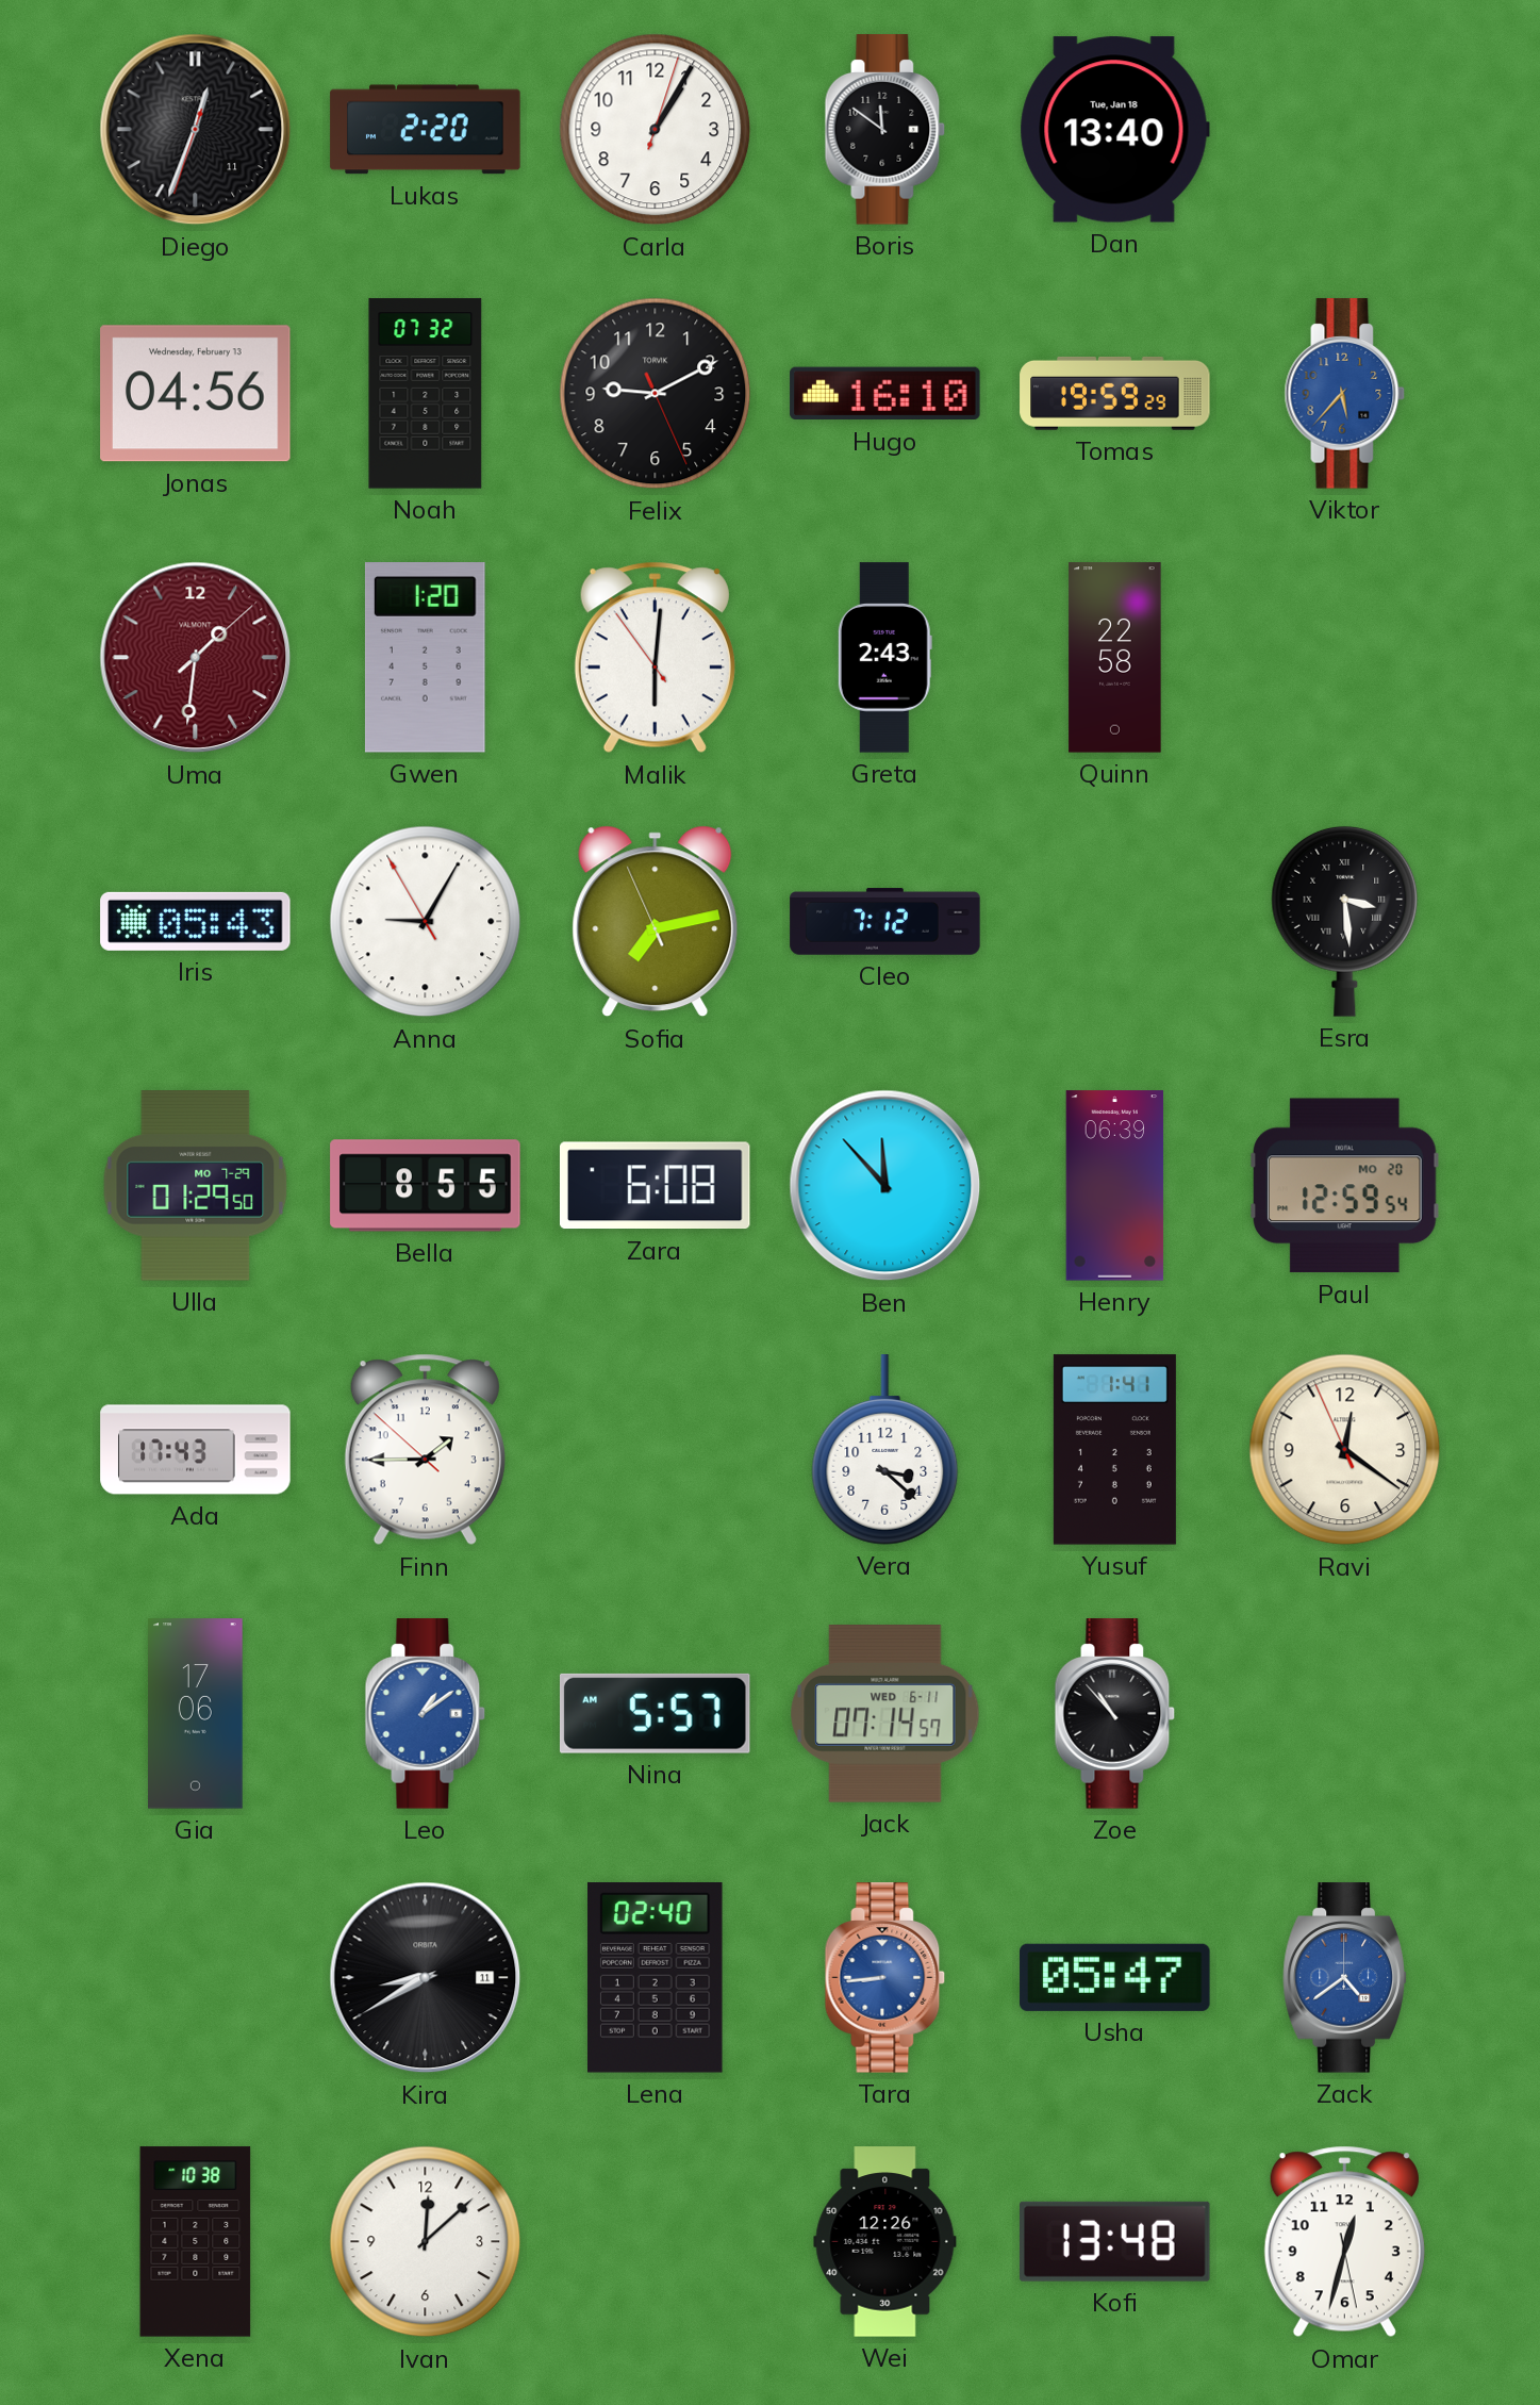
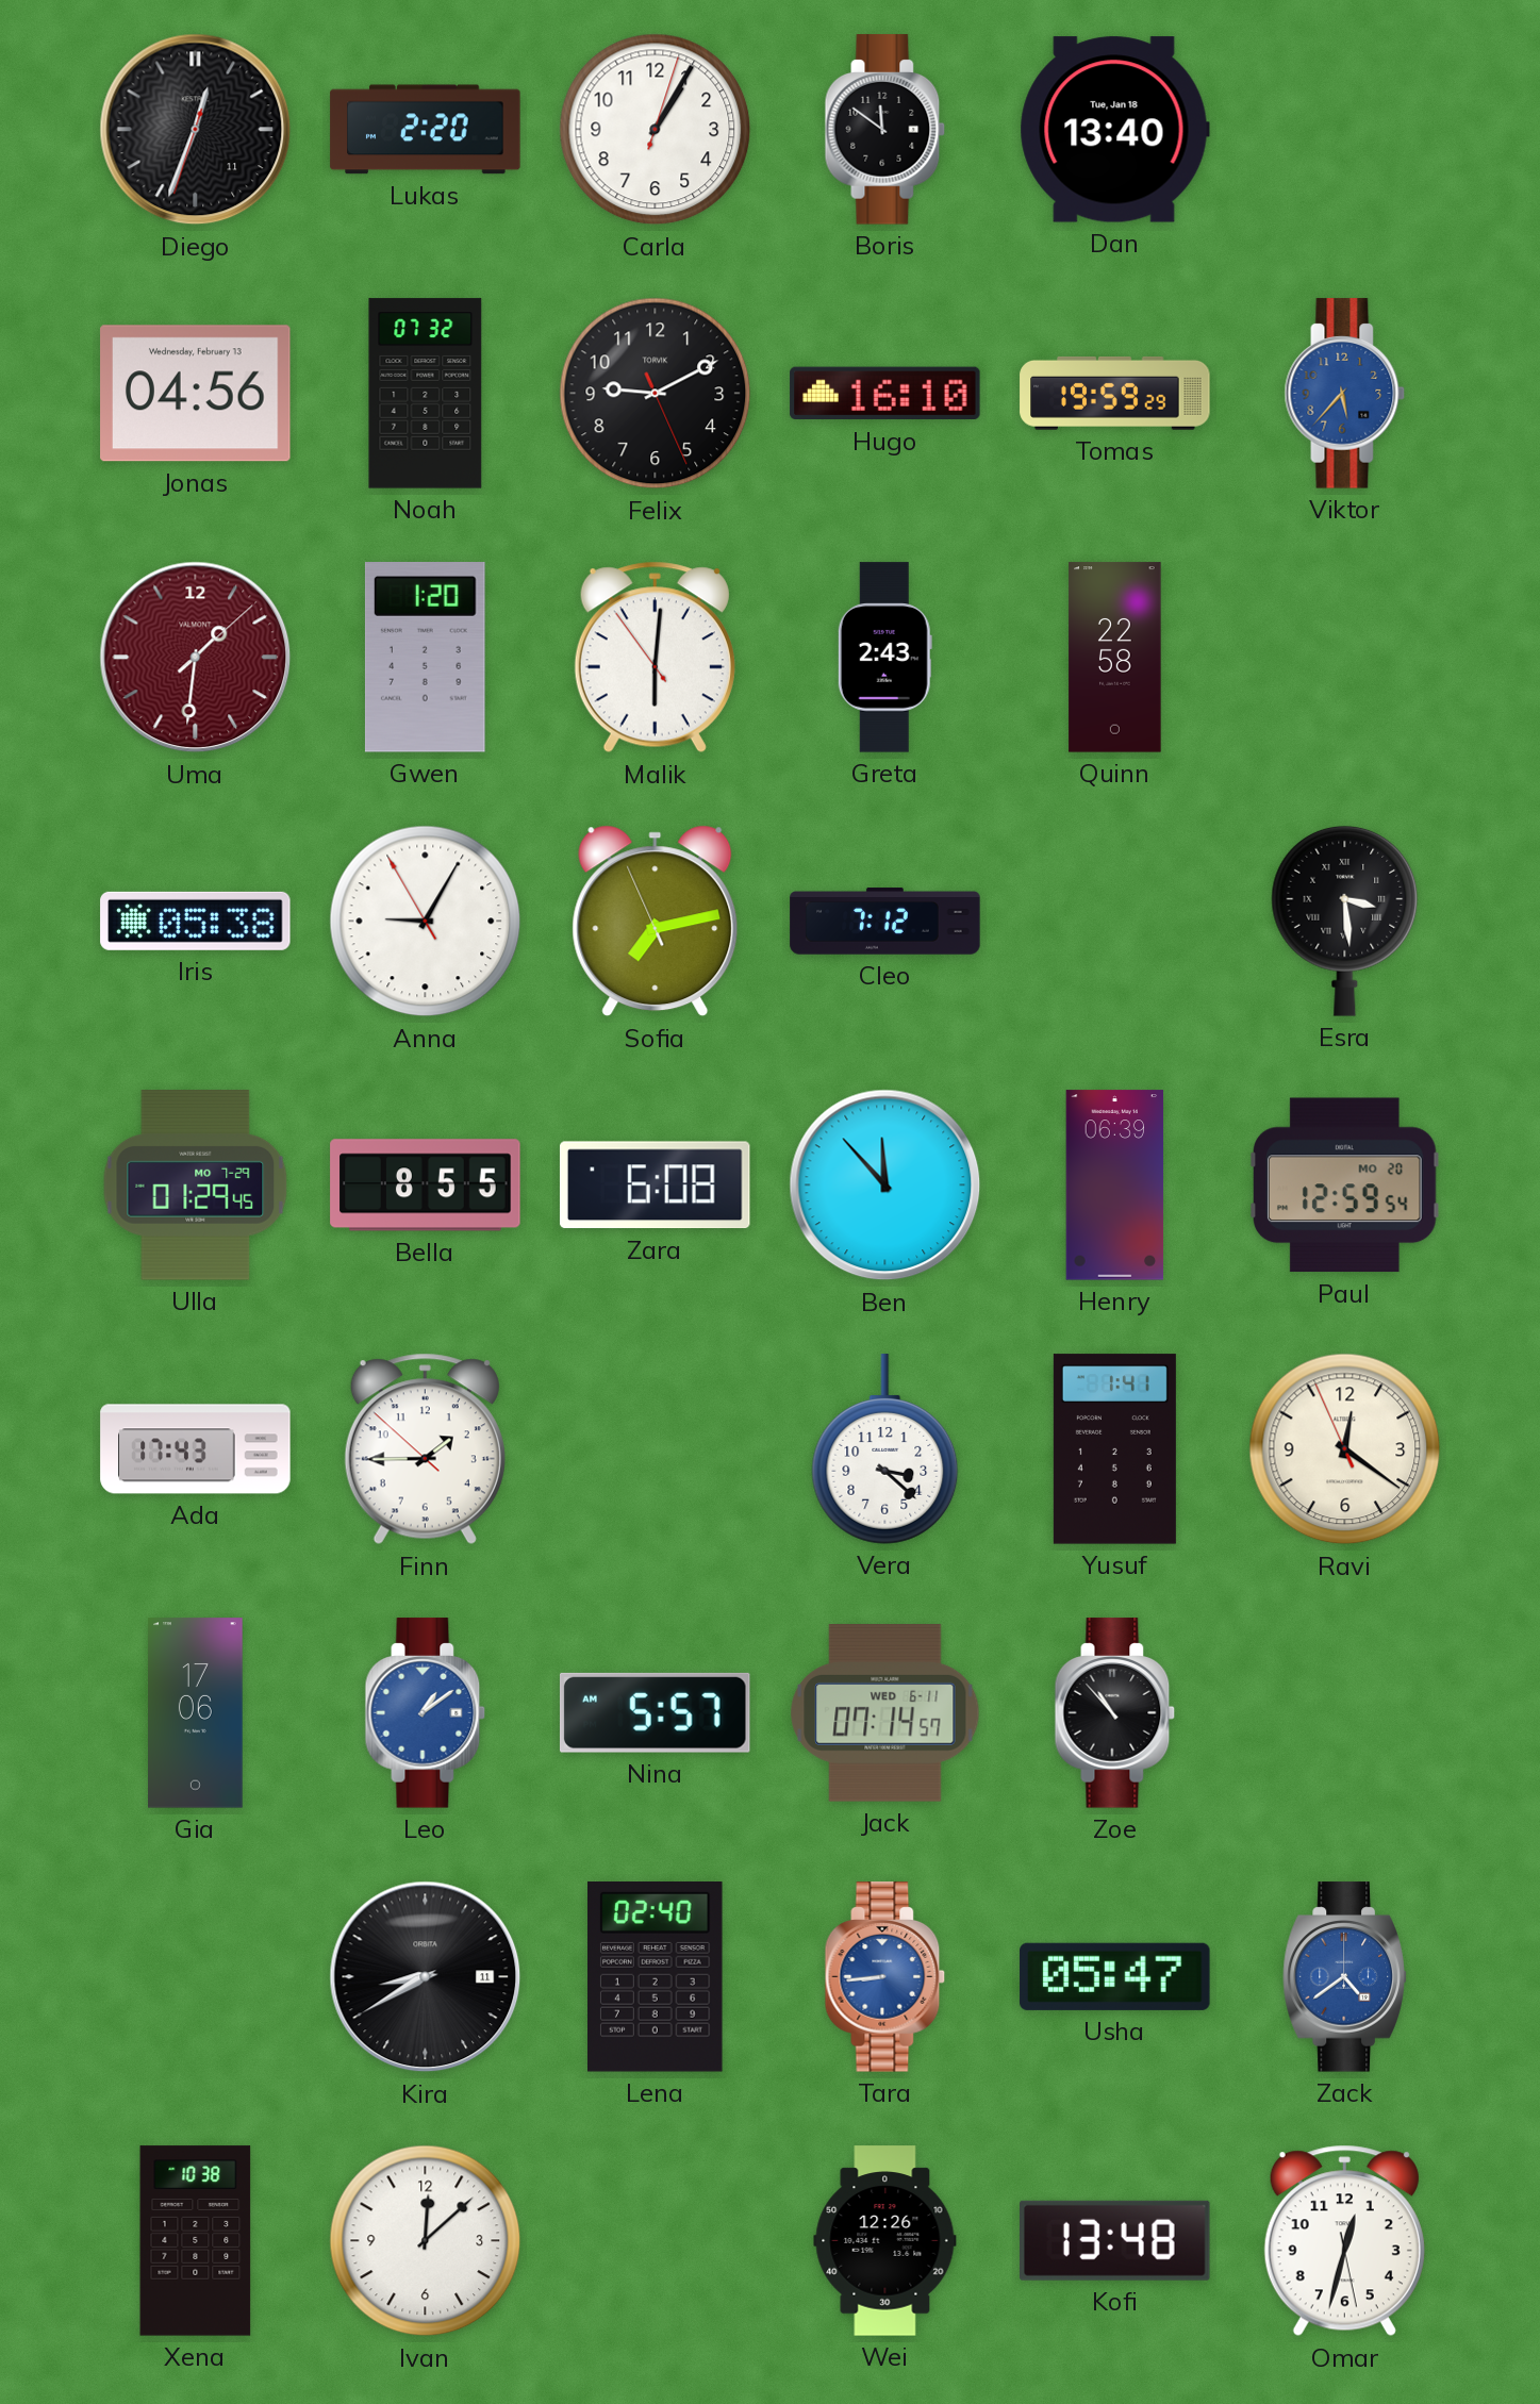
Iris: 05:43 -> 05:38 (196, 921)
Ulla: 01:29:50 -> 01:29:45 (196, 1186)
